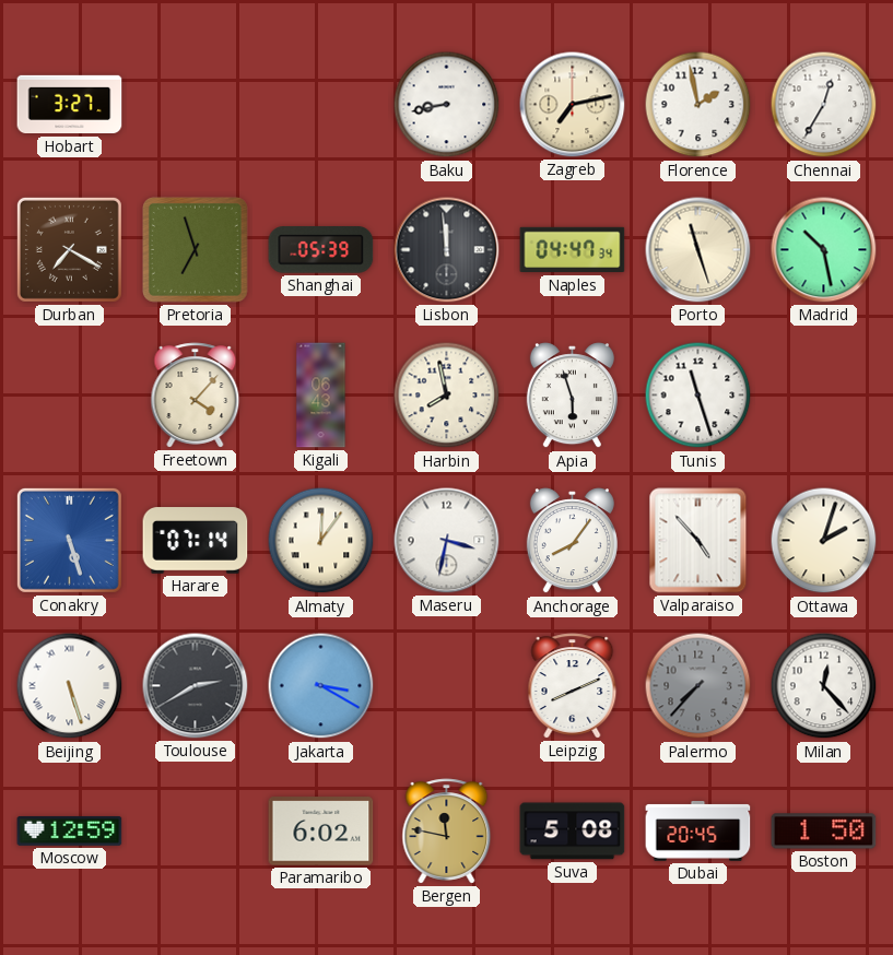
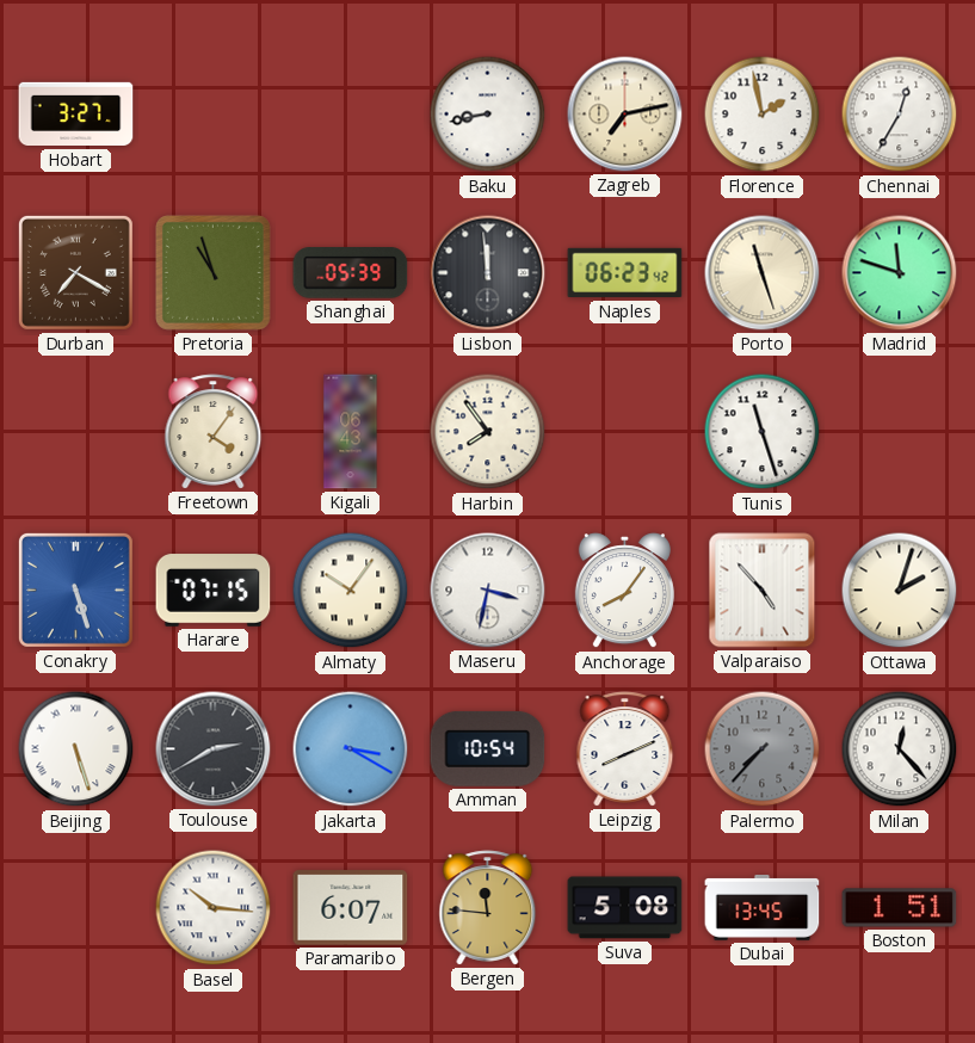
Pretoria: 6:57 -> 10:57 (212, 272)
Naples: 04:47 -> 06:23 (625, 273)
Madrid: 10:28 -> 11:48 (900, 273)
Freetown: 4:07 -> 4:06 (214, 432)
Harbin: 7:58 -> 7:54 (488, 432)
Apia: 5:57 -> none (572, 396)
Harare: 07:14 -> 07:15 (214, 591)
Almaty: 12:06 -> 10:06 (351, 591)
Amman: none -> 10:54 (488, 748)
Moscow: 12:59 -> none (70, 830)
Basel: none -> 10:16 (214, 908)
Paramaribo: 6:02 -> 6:07 (351, 908)
Bergen: 11:47 -> 11:46 (488, 908)
Dubai: 20:45 -> 13:45 (763, 908)
Boston: 1:50 -> 1:51 (900, 908)
